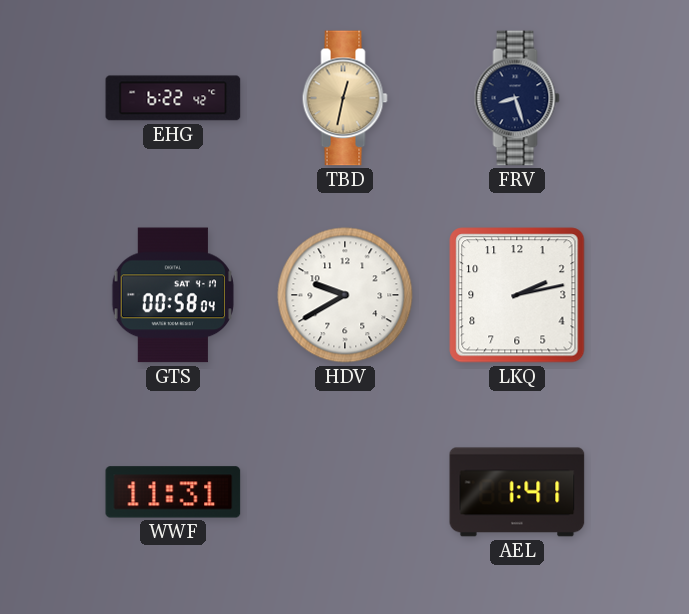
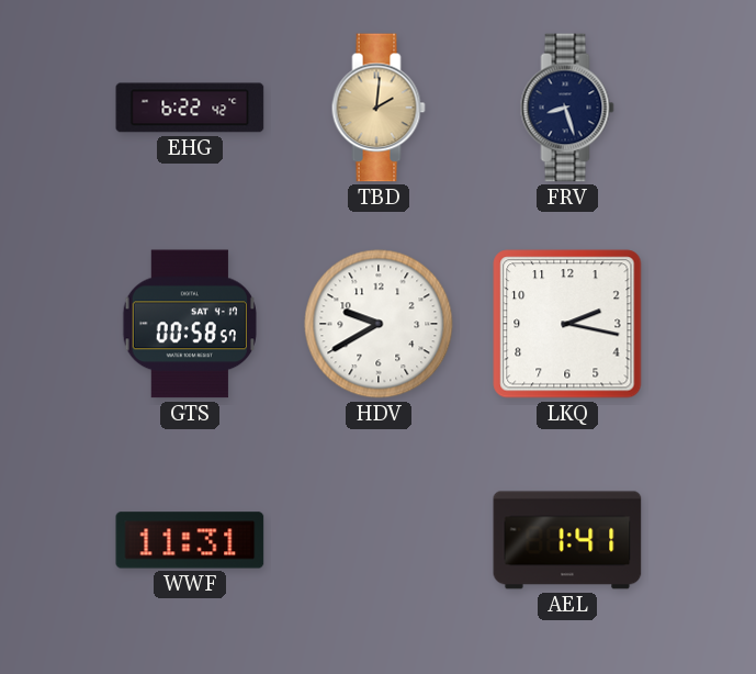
TBD: 12:32 -> 2:01 (379, 108)
GTS: 00:58:04 -> 00:58:57 (190, 324)
LKQ: 2:13 -> 2:17 (567, 324)
